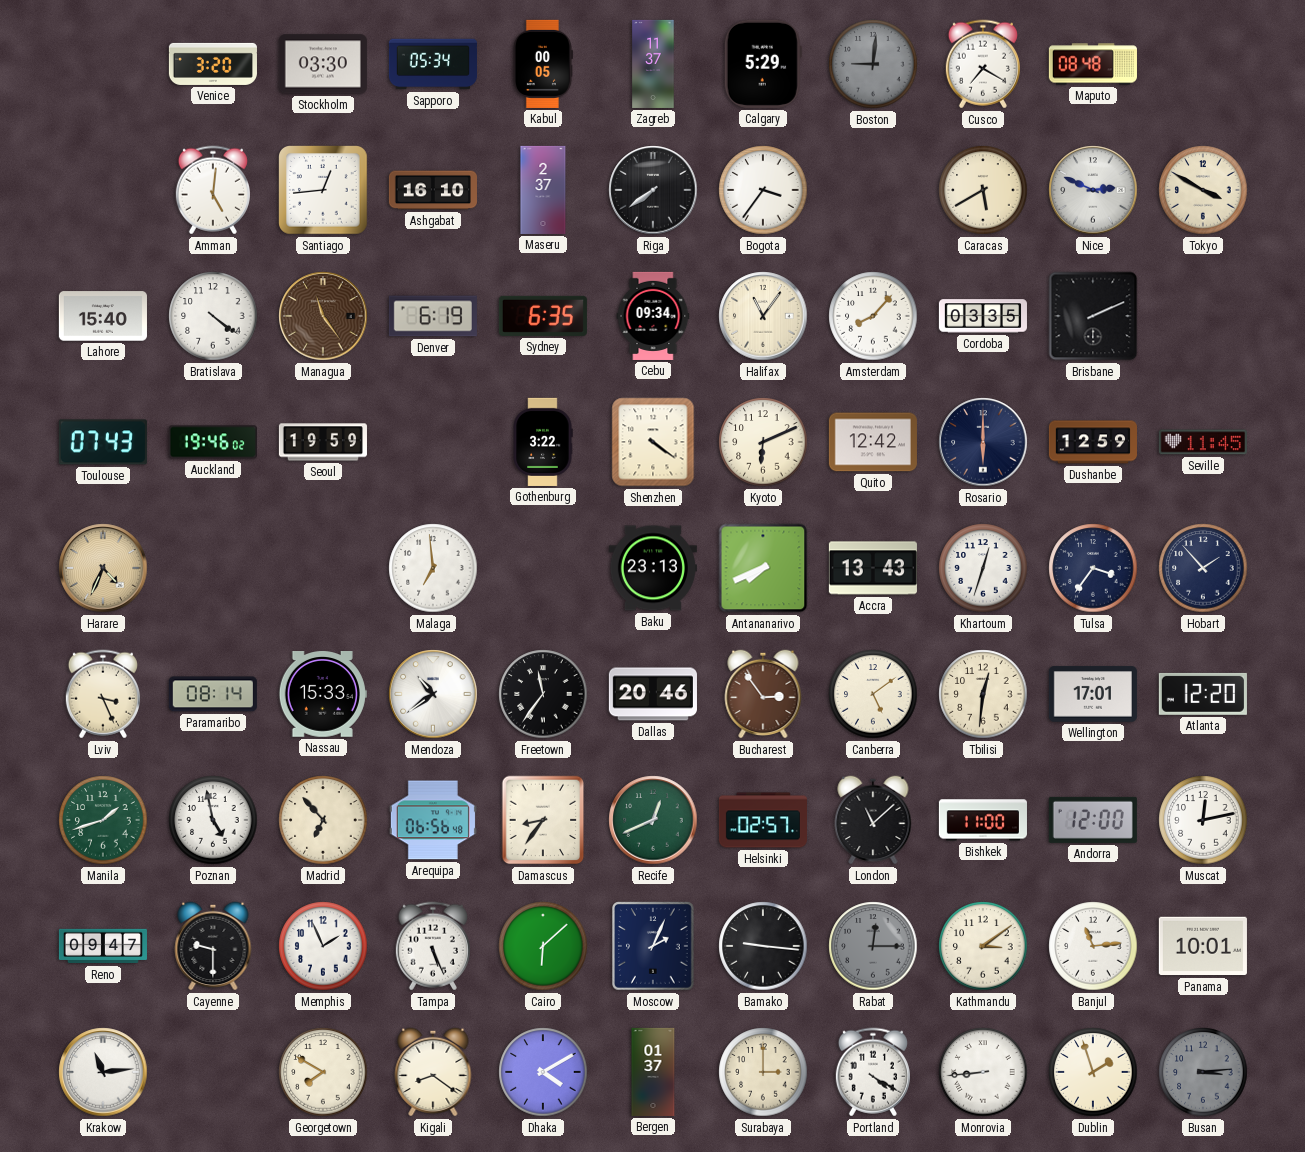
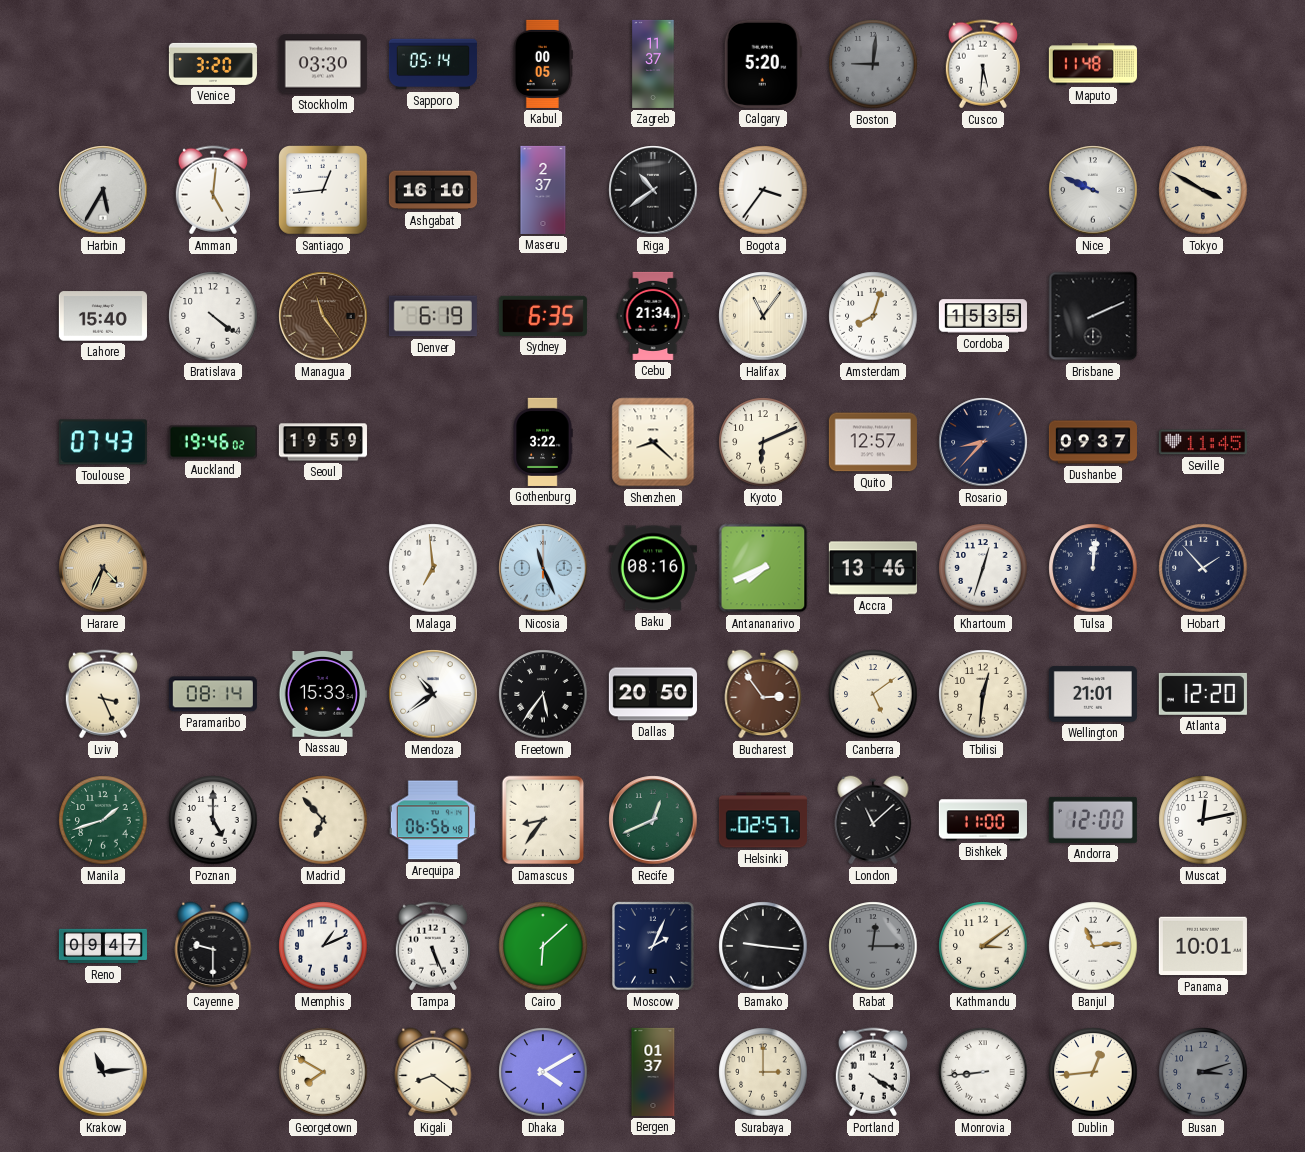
Sapporo: 05:34 -> 05:14 (433, 64)
Calgary: 5:29 -> 5:20 (763, 64)
Cusco: 7:20 -> 5:31 (983, 64)
Maputo: 08:48 -> 11:48 (1093, 64)
Harbin: none -> 5:35 (103, 190)
Riga: 7:39 -> 10:39 (653, 190)
Caracas: 5:40 -> none (983, 190)
Nice: 2:49 -> 9:49 (1093, 190)
Cebu: 09:34 -> 21:34 (653, 316)
Amsterdam: 8:07 -> 8:03 (873, 316)
Cordoba: 03:35 -> 15:35 (983, 316)
Shenzhen: 4:21 -> 8:22 (653, 442)
Quito: 12:42 -> 12:57 (873, 442)
Rosario: 6:00 -> 8:37 (983, 442)
Dushanbe: 12:59 -> 09:37 (1093, 442)
Nicosia: none -> 11:26 (543, 568)
Baku: 23:13 -> 08:16 (653, 568)
Accra: 13:43 -> 13:46 (873, 568)
Tulsa: 3:36 -> 12:01 (1093, 568)
Freetown: 11:36 -> 5:36 (543, 694)
Dallas: 20:46 -> 20:50 (653, 694)
Wellington: 17:01 -> 21:01 (1093, 694)
Poznan: 4:58 -> 5:00 (213, 820)
Memphis: 1:56 -> 1:11 (323, 946)
Dublin: 1:57 -> 12:44 (1093, 1072)
Busan: 3:14 -> 3:12 (1203, 1072)
